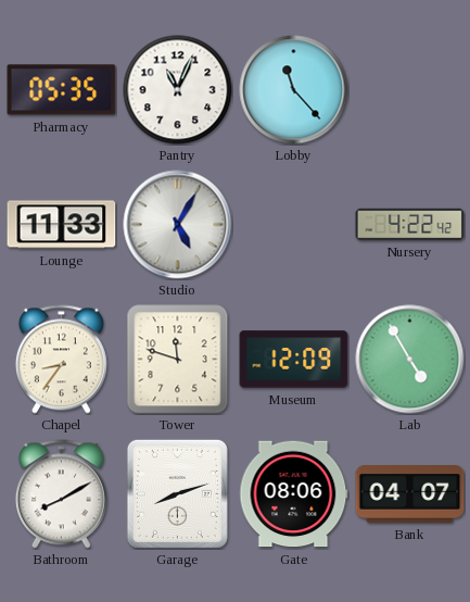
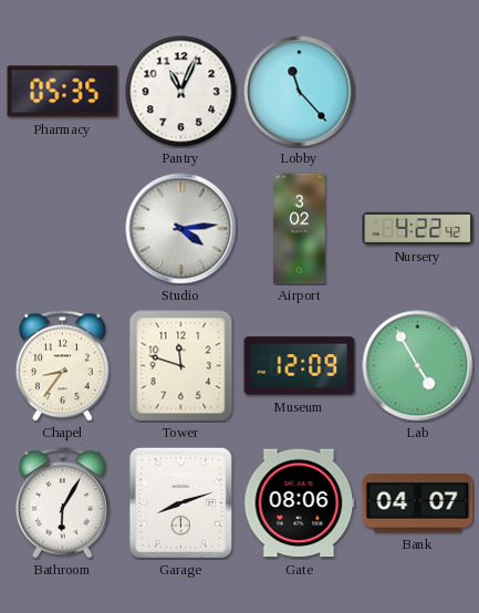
Lounge: 11:33 -> none (62, 225)
Studio: 5:05 -> 4:14 (181, 229)
Airport: none -> 3:02 (300, 229)
Bathroom: 8:10 -> 6:05 (62, 503)
